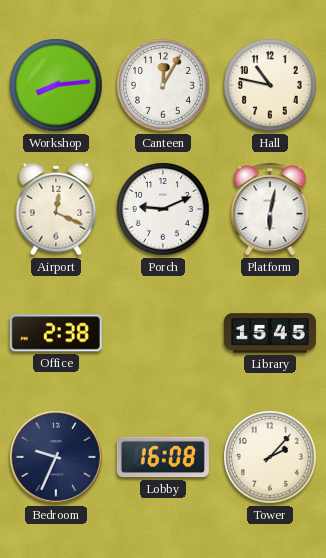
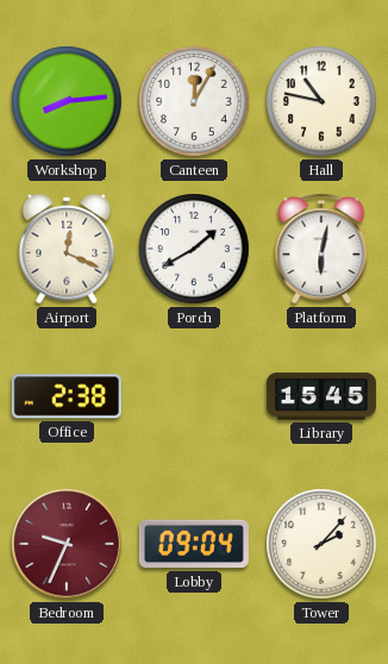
Porch: 9:11 -> 1:40 (194, 249)
Bedroom dial: navy -> burgundy (67, 544)
Lobby: 16:08 -> 09:04 (194, 544)
